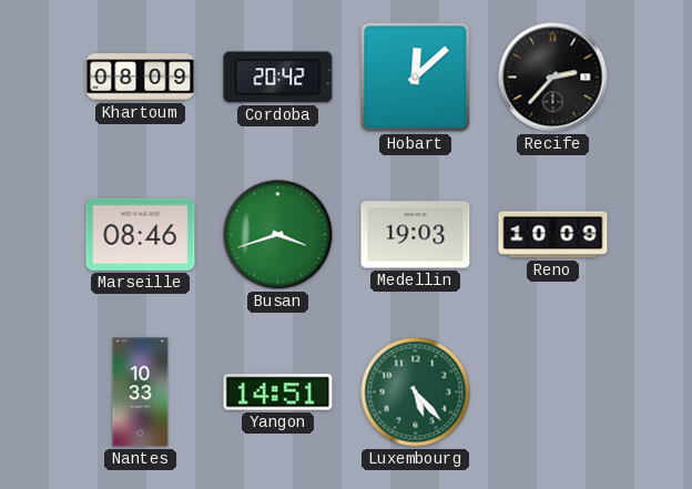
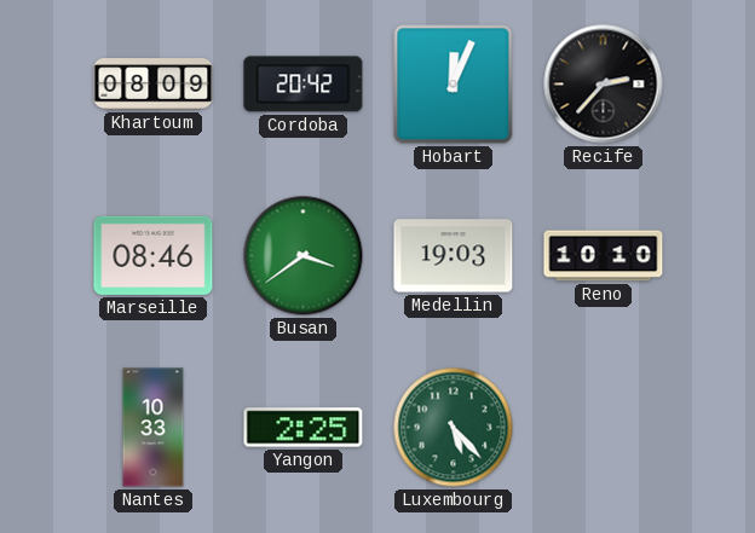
Hobart: 12:08 -> 12:04 (454, 85)
Busan: 3:42 -> 3:39 (304, 256)
Reno: 10:09 -> 10:10 (604, 256)
Yangon: 14:51 -> 2:25 (304, 428)
